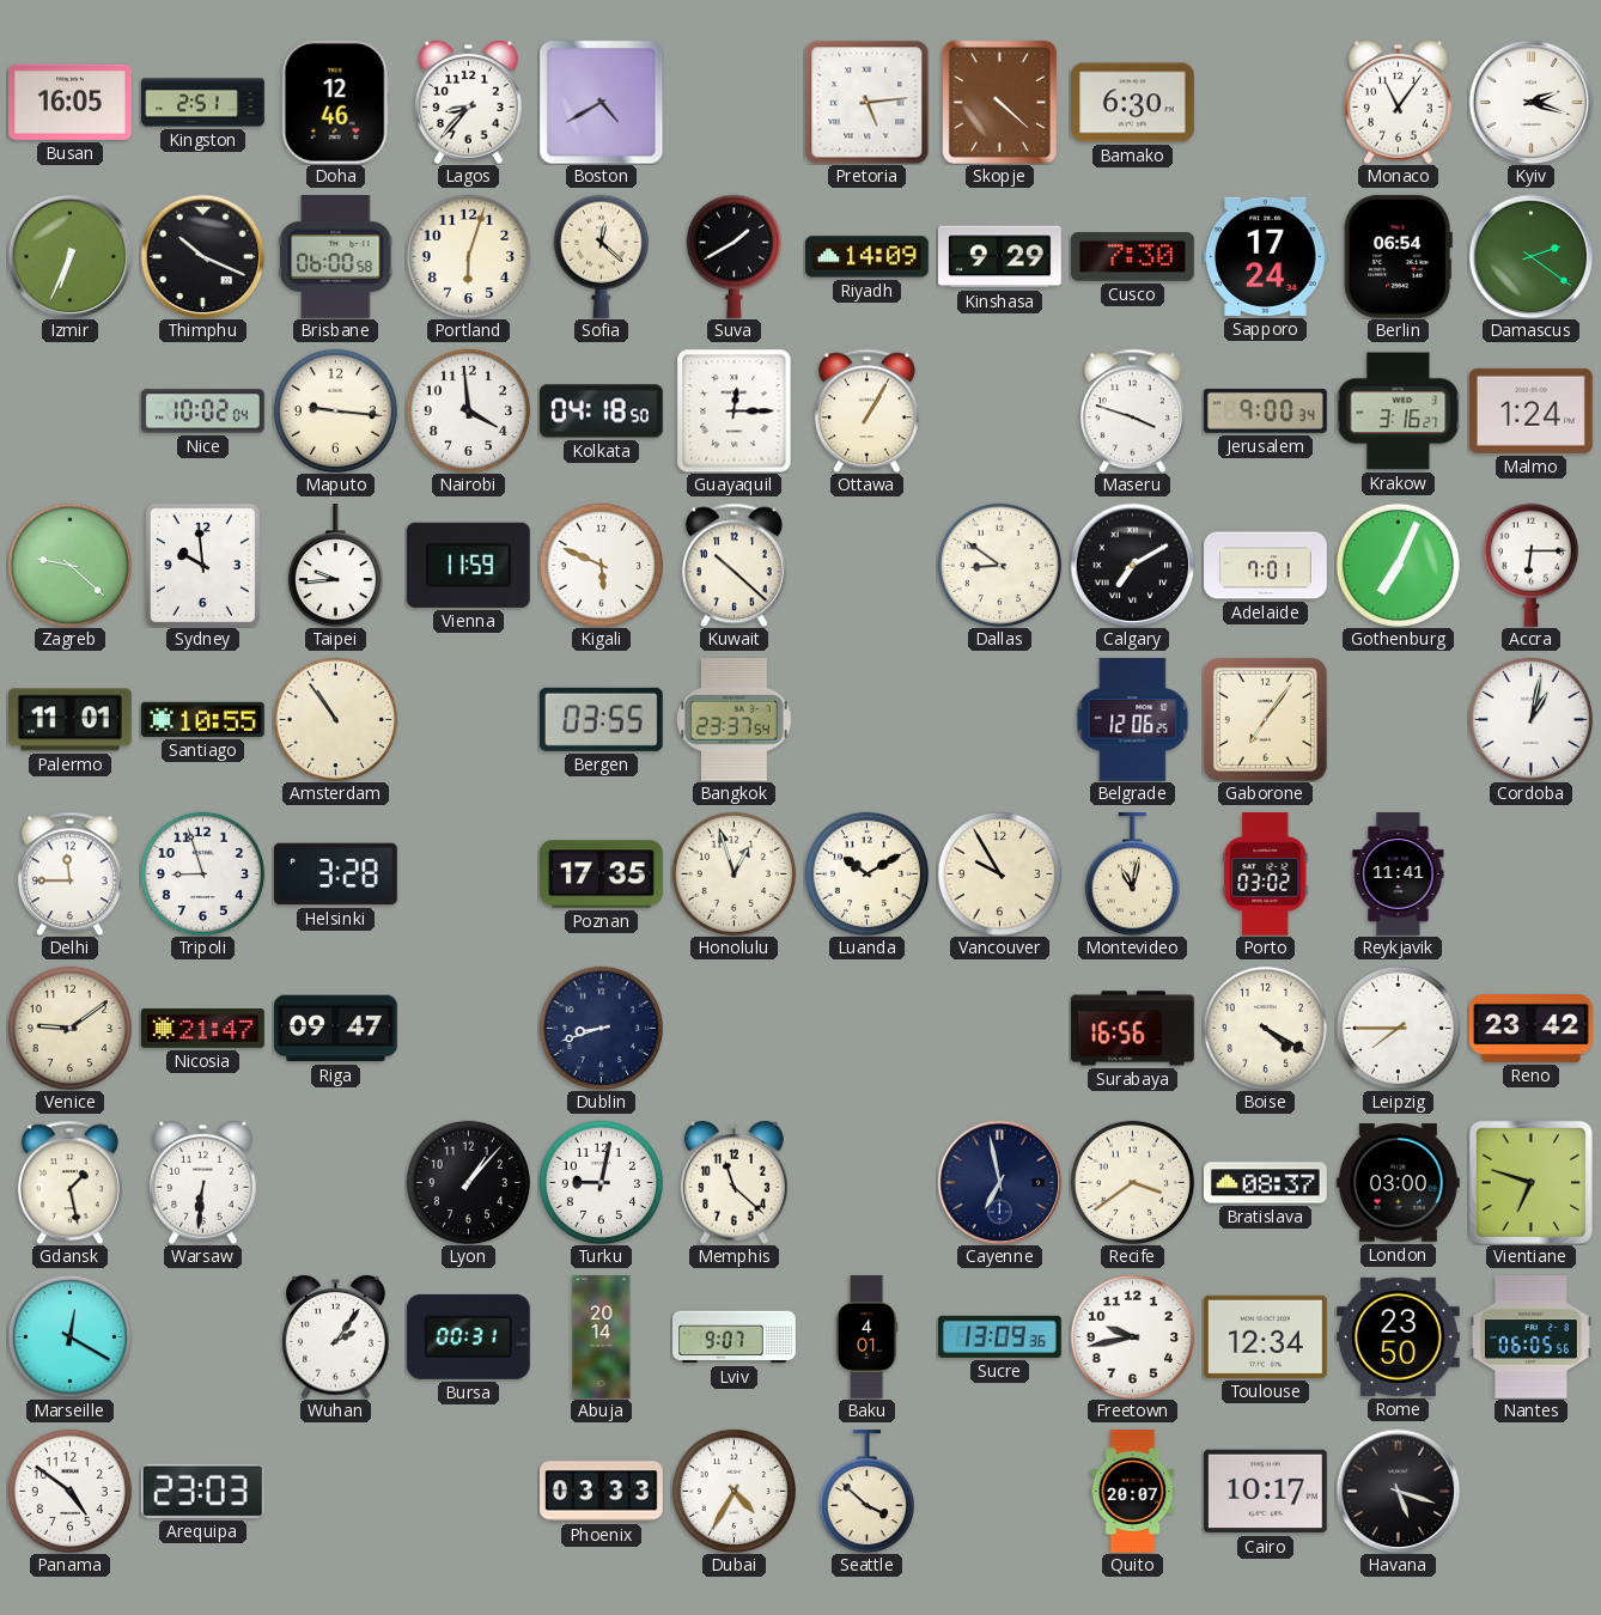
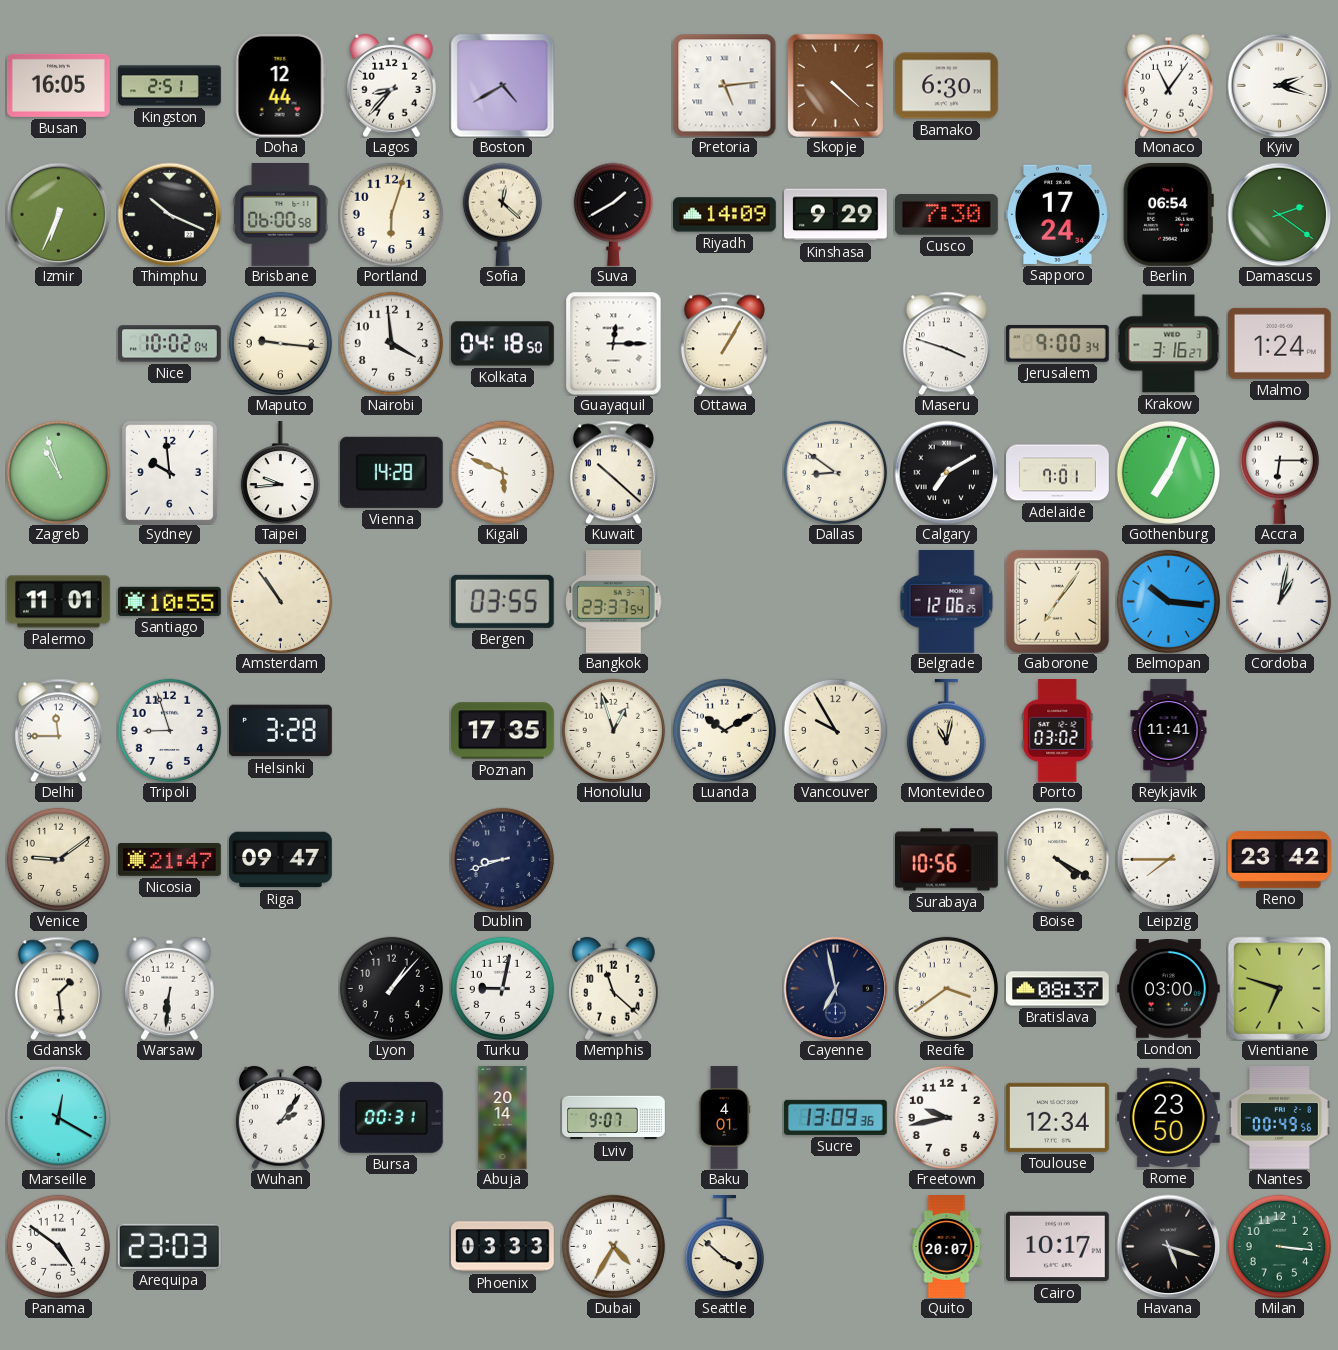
Doha: 12:46 -> 12:44 (280, 85)
Zagreb: 9:22 -> 10:57 (58, 472)
Vienna: 11:59 -> 14:28 (391, 472)
Belmopan: none -> 10:16 (1168, 601)
Surabaya: 16:56 -> 10:56 (947, 860)
Gdansk: 1:28 -> 1:29 (58, 988)
Nantes: 06:05 -> 00:49 (1279, 1118)
Milan: none -> 3:16 (1279, 1246)
